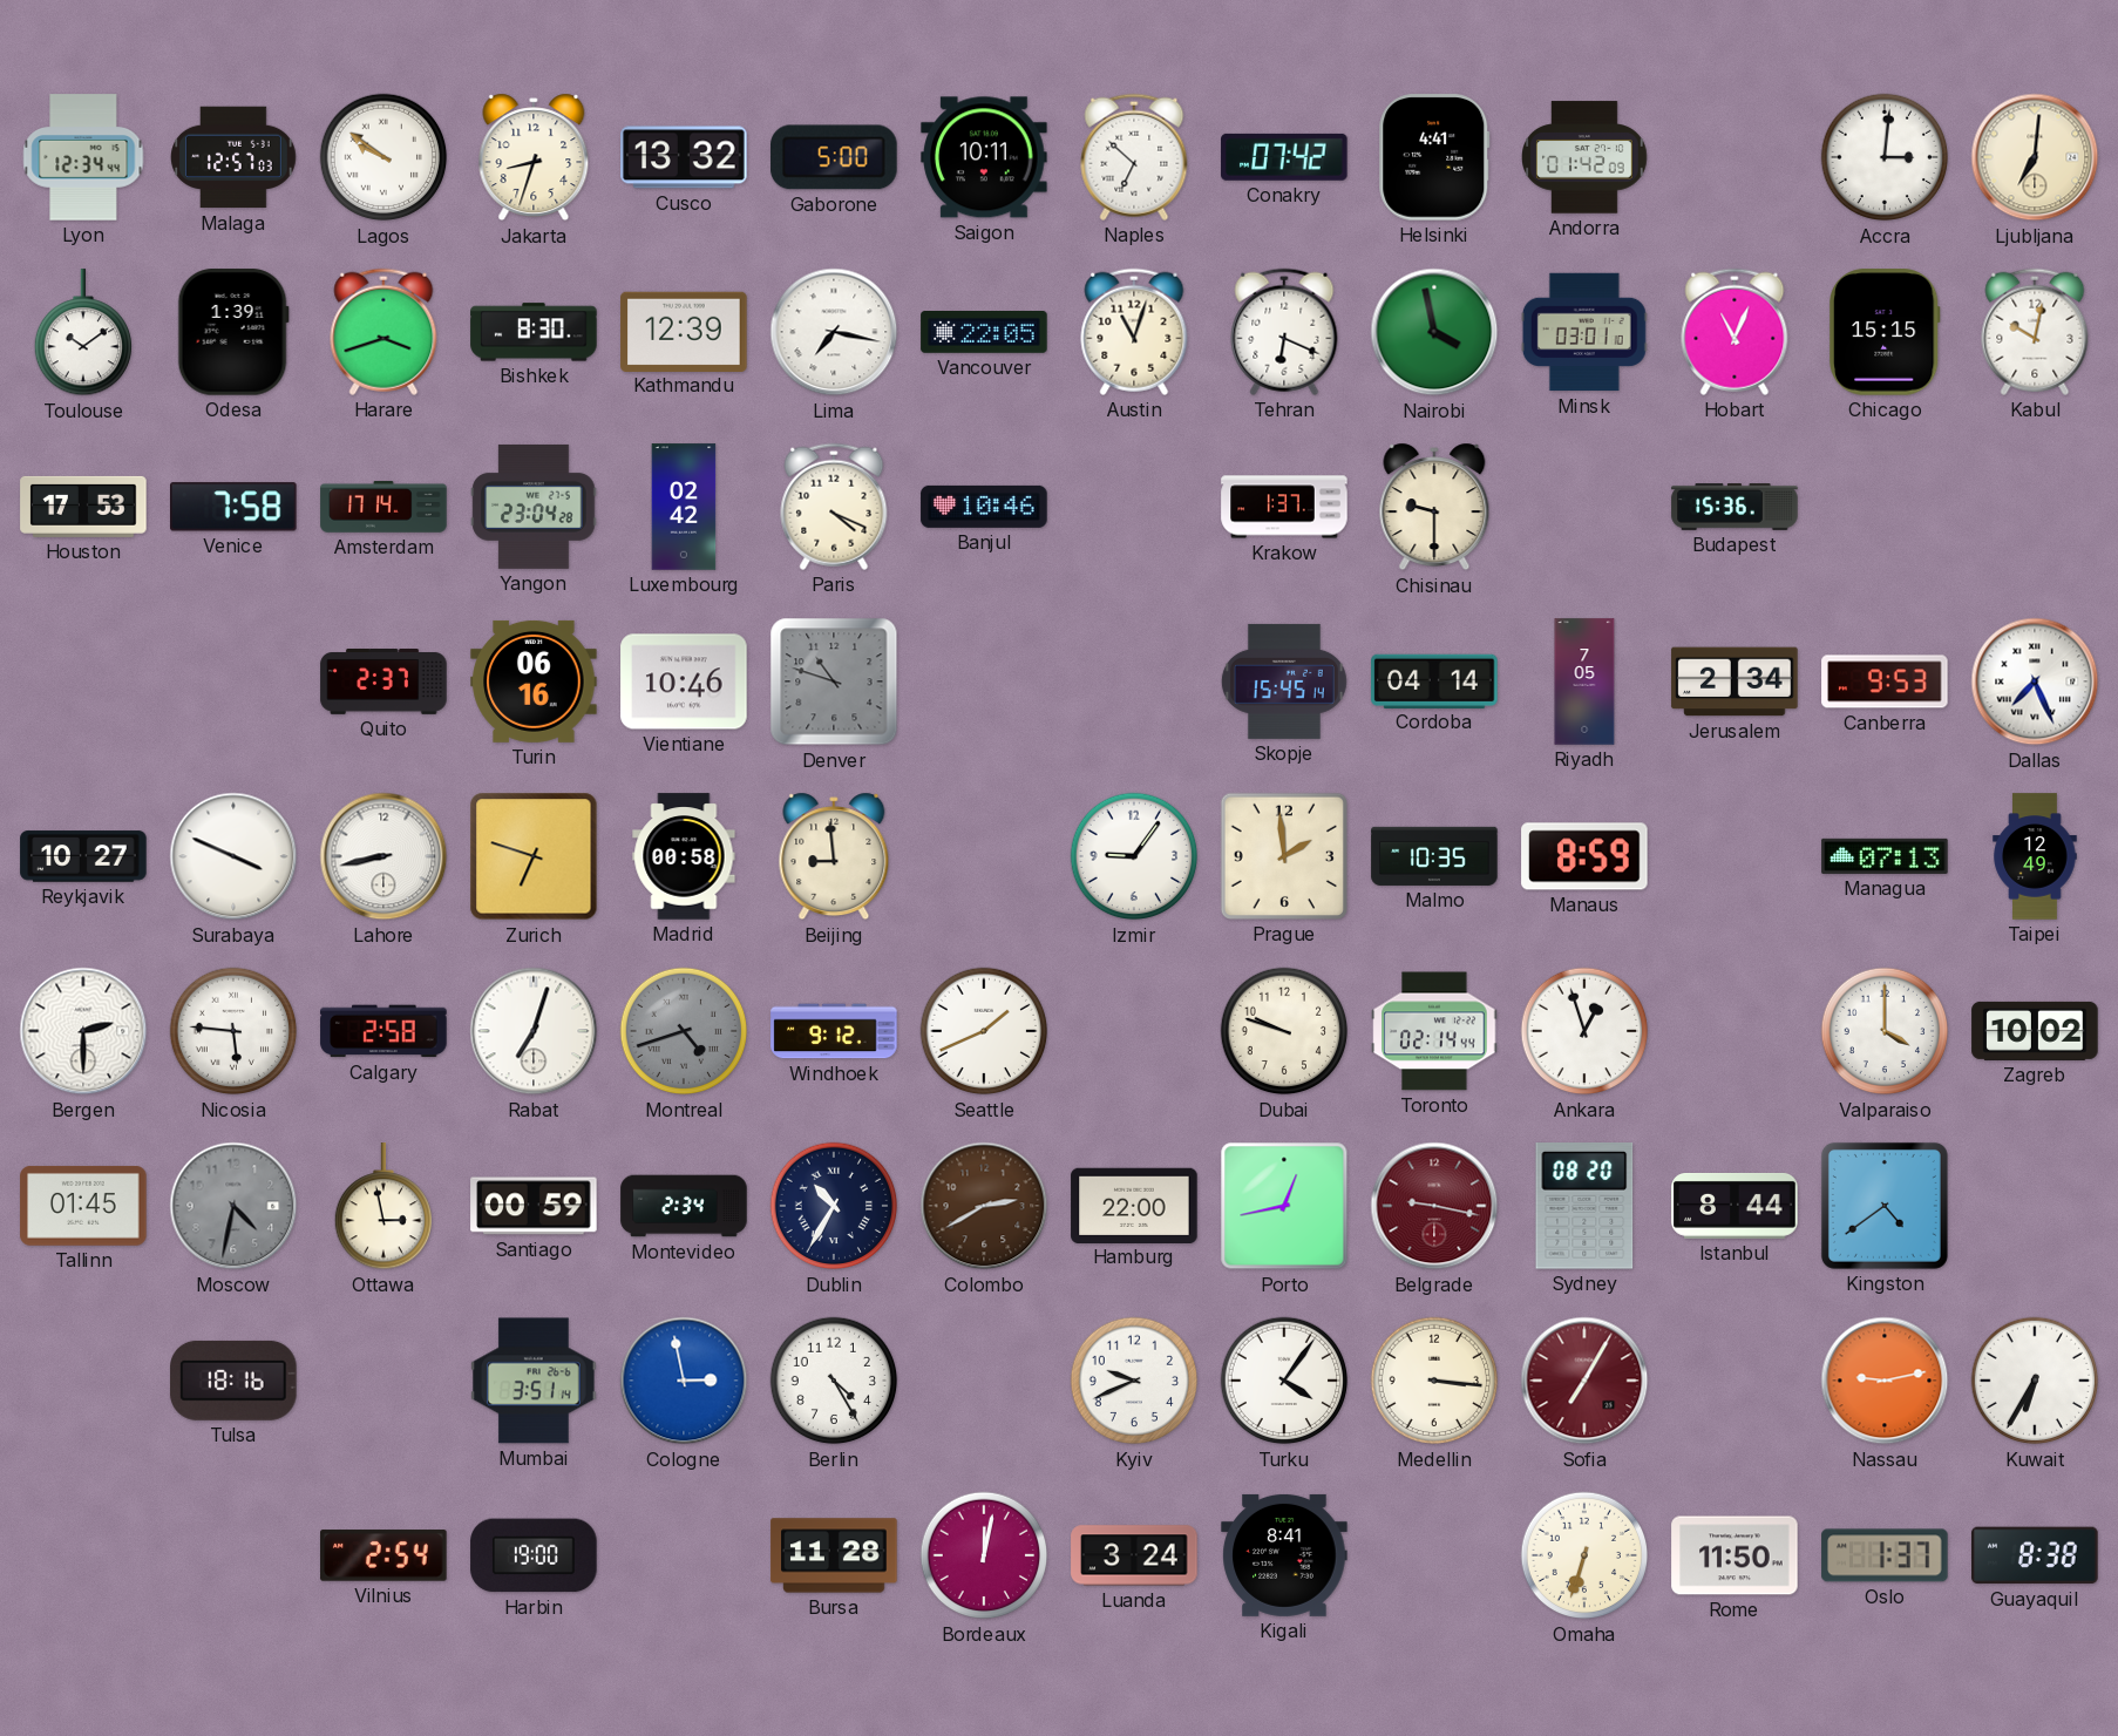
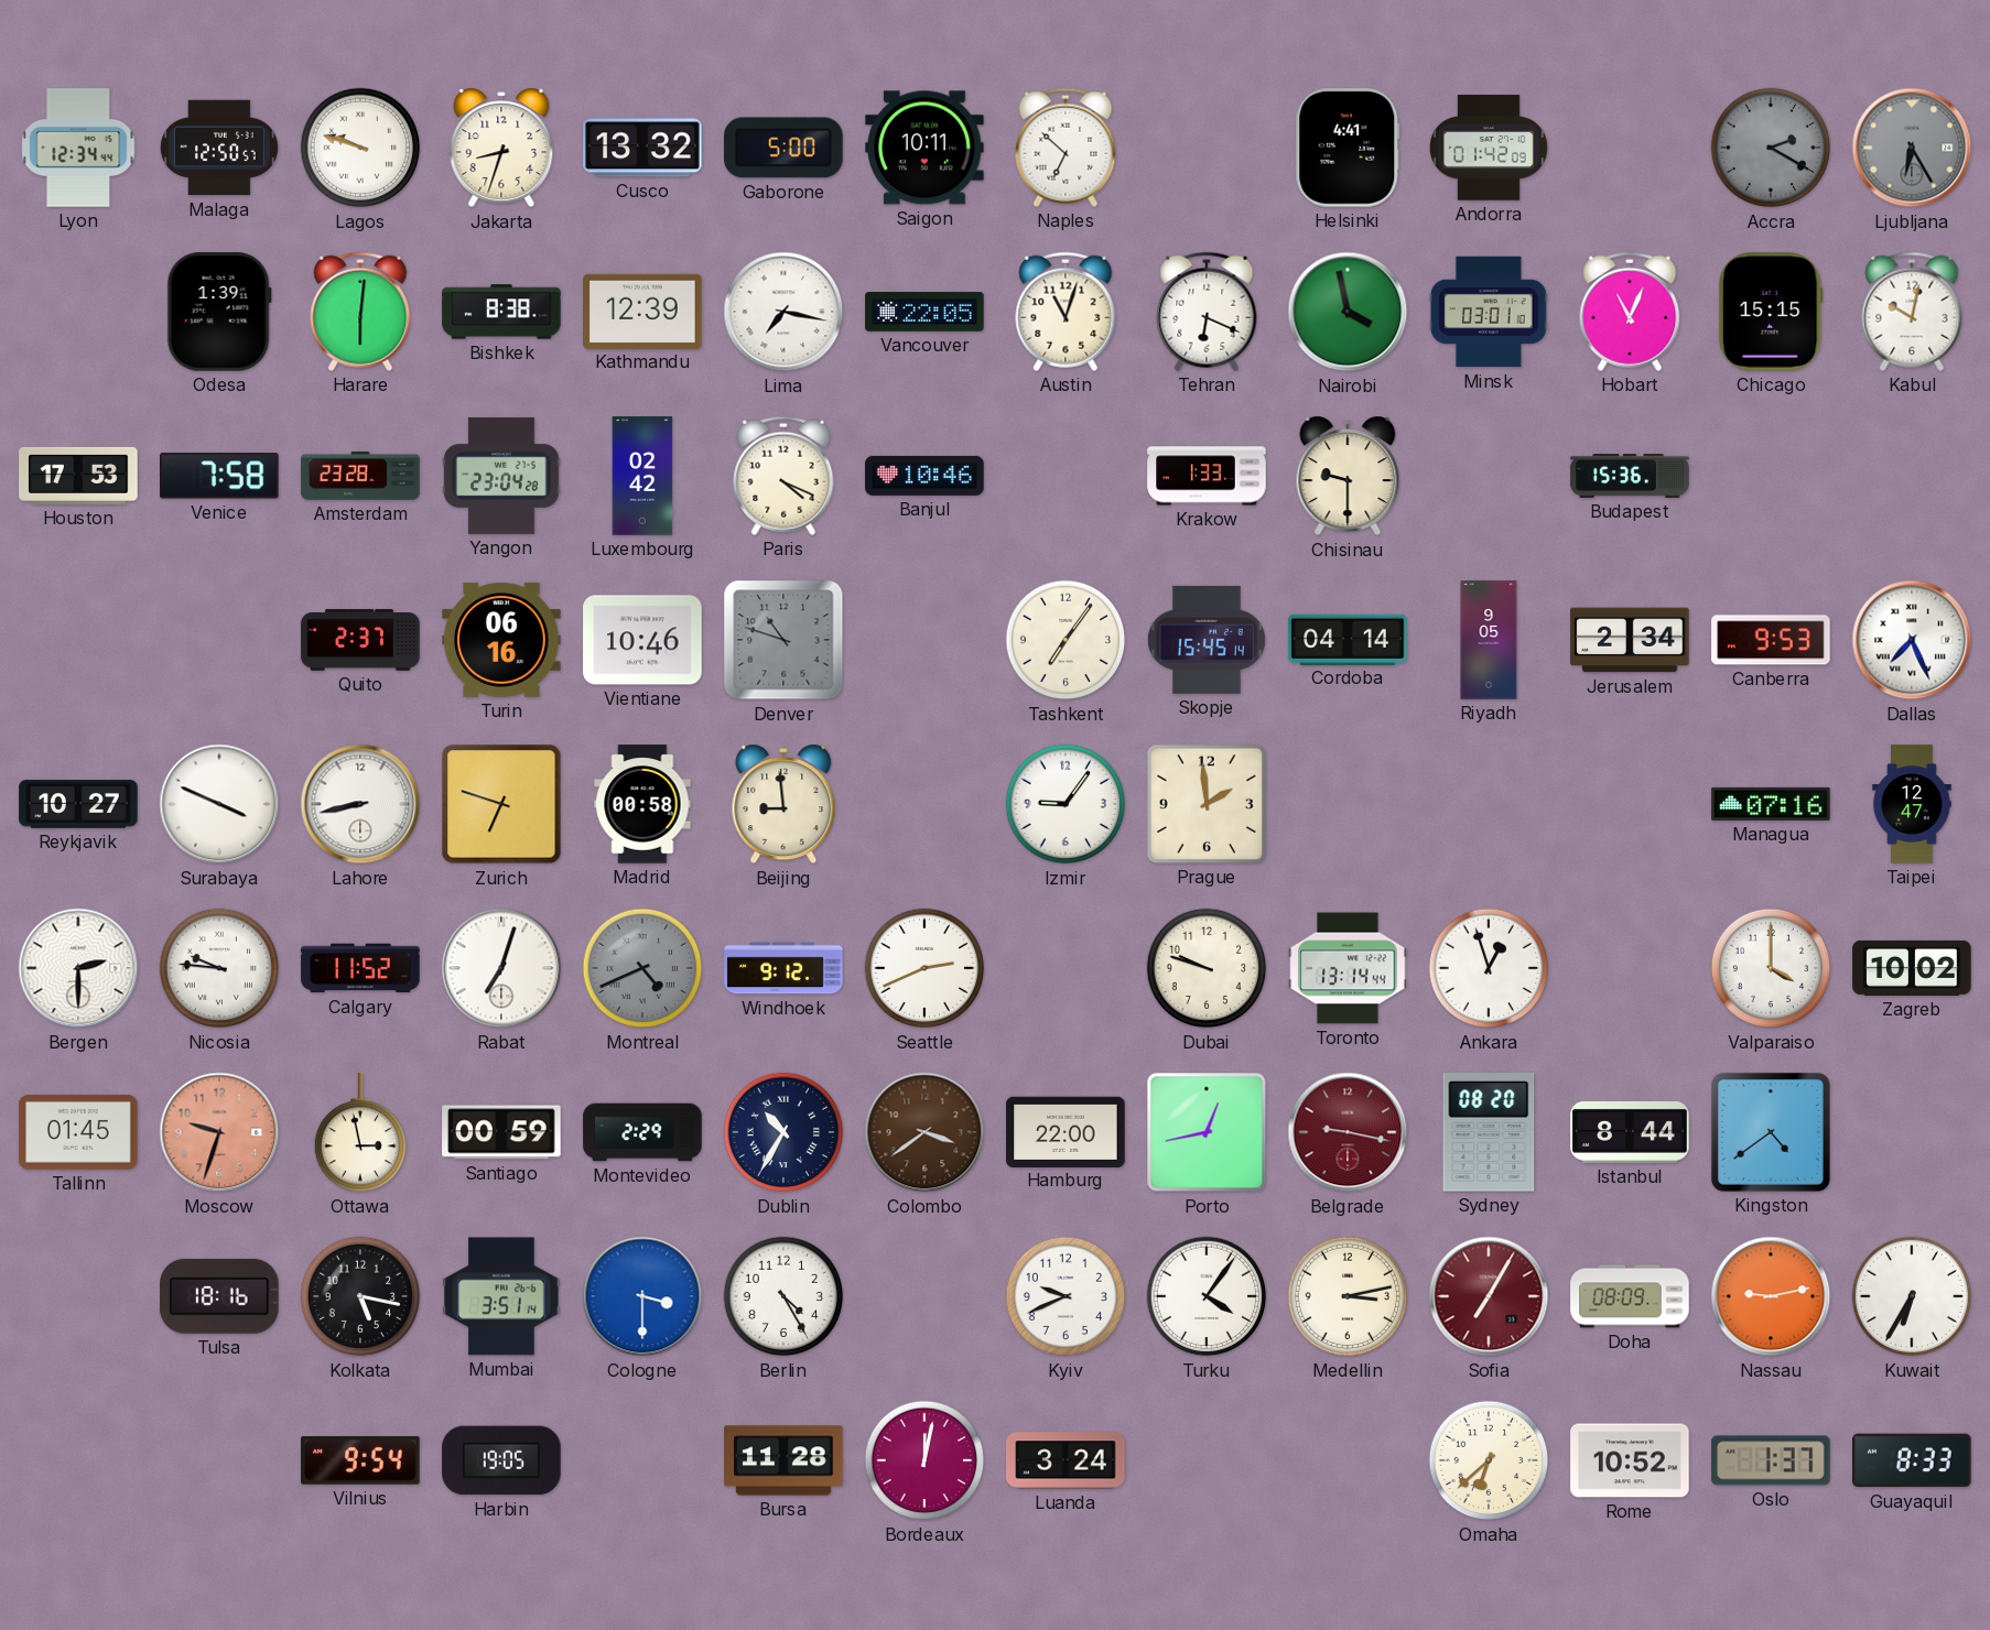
Malaga: 12:57 -> 12:50 (219, 148)
Lagos: 9:51 -> 9:48 (360, 148)
Conakry: 07:42 -> none (1284, 157)
Accra: 3:01 -> 2:20 (1771, 148)
Accra dial: white -> grey (1771, 148)
Ljubljana: 7:01 -> 6:25 (1912, 148)
Ljubljana dial: cream -> grey (1912, 148)
Toulouse: 10:09 -> none (82, 333)
Harare: 3:42 -> 6:01 (360, 312)
Bishkek: 8:30 -> 8:38 (501, 312)
Amsterdam: 17:14 -> 23:28 (360, 476)
Krakow: 1:37 -> 1:33 (1207, 476)
Tashkent: none -> 7:06 (1066, 640)
Riyadh: 7:05 -> 9:05 (1489, 640)
Malmo: 10:35 -> none (1434, 856)
Manaus: 8:59 -> none (1584, 856)
Managua: 07:13 -> 07:16 (1771, 804)
Taipei: 12:49 -> 12:47 (1912, 804)
Nicosia: 5:46 -> 9:46 (219, 968)
Calgary: 2:58 -> 11:52 (360, 968)
Montreal: 4:42 -> 4:41 (642, 968)
Seattle: 1:41 -> 2:41 (924, 968)
Toronto: 02:14 -> 13:14 (1348, 968)
Moscow: 4:32 -> 9:33 (219, 1132)
Moscow dial: grey -> salmon (219, 1132)
Montevideo: 2:34 -> 2:29 (642, 1132)
Colombo: 2:40 -> 3:39 (924, 1132)
Kolkata: none -> 5:17 (360, 1296)
Cologne: 2:58 -> 3:30 (642, 1296)
Medellin: 3:16 -> 3:13 (1348, 1296)
Doha: none -> 08:09 (1630, 1296)
Vilnius: 2:54 -> 9:54 (360, 1460)
Harbin: 19:00 -> 19:05 (501, 1460)
Kigali: 8:41 -> none (1284, 1555)
Omaha: 6:33 -> 6:38 (1489, 1460)
Rome: 11:50 -> 10:52 (1630, 1460)
Guayaquil: 8:38 -> 8:33 (1912, 1460)
